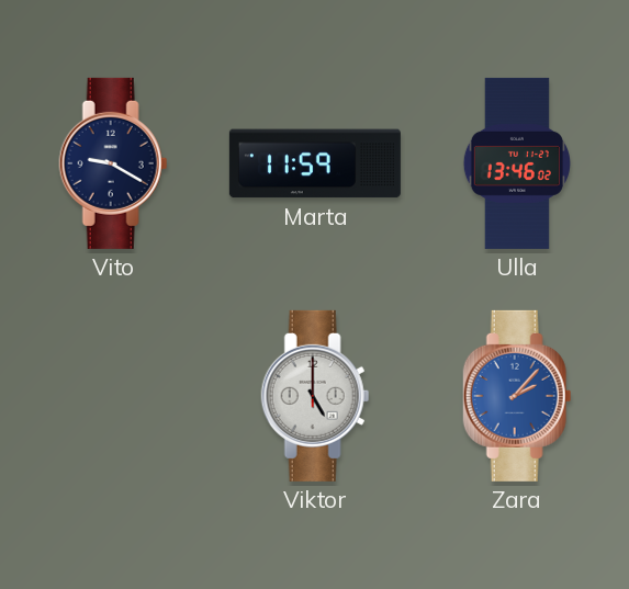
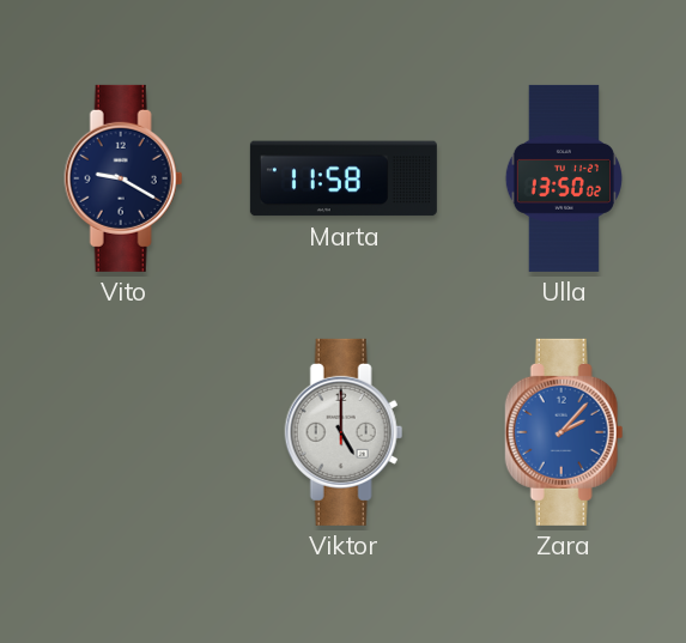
Marta: 11:59 -> 11:58 (344, 178)
Ulla: 13:46 -> 13:50 (564, 178)
